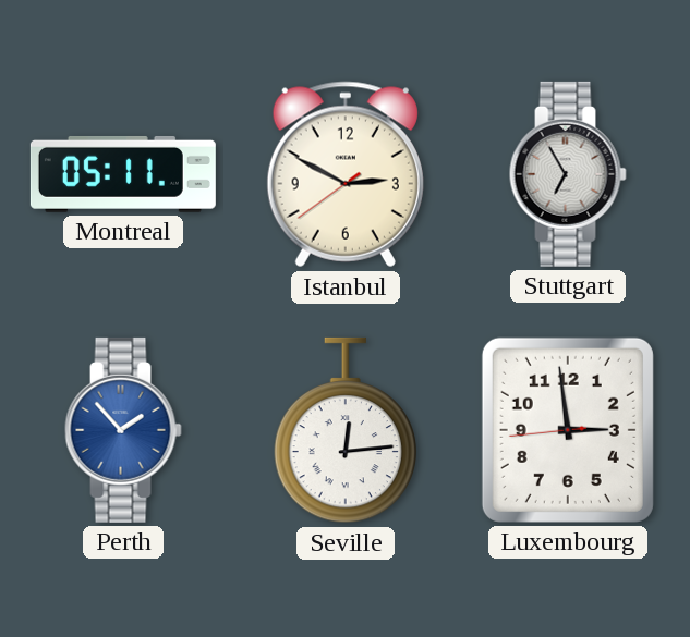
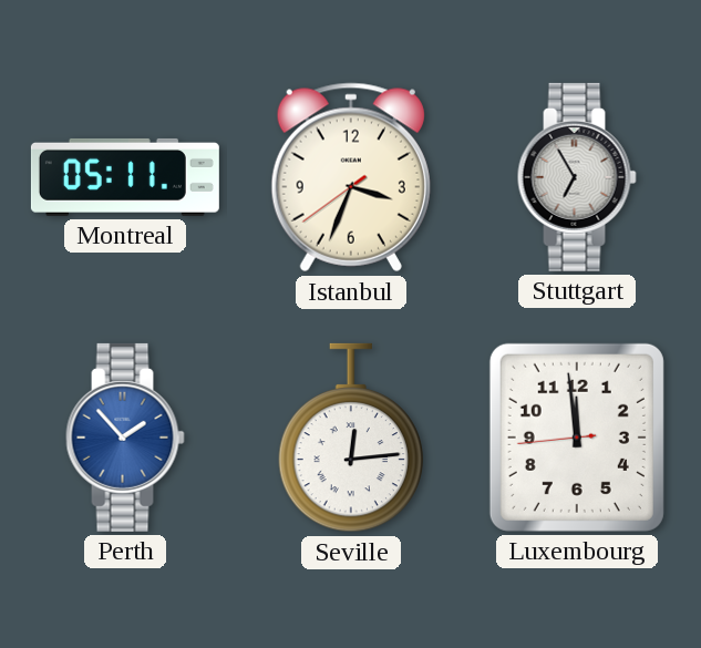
Istanbul: 2:49 -> 3:33 (351, 177)
Luxembourg: 2:58 -> 11:58 (577, 438)
